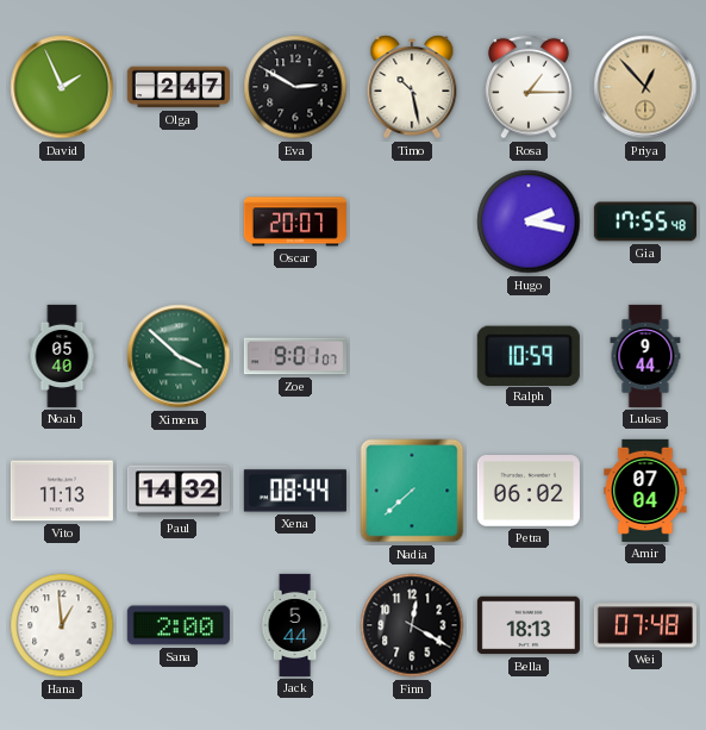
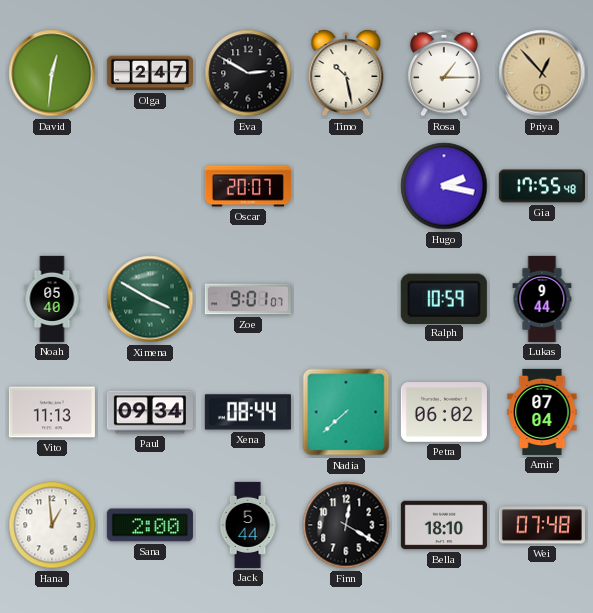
David: 1:56 -> 12:31 (52, 73)
Ximena: 3:52 -> 3:50 (150, 299)
Paul: 14:32 -> 09:34 (150, 412)
Bella: 18:13 -> 18:10 (444, 525)
